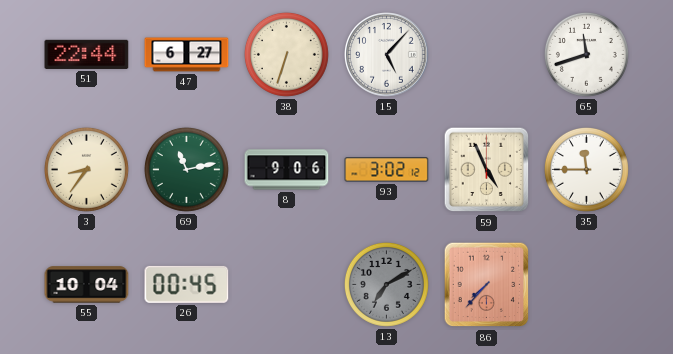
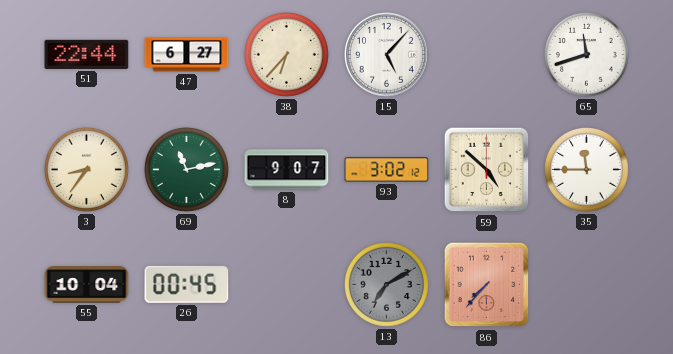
38: 6:33 -> 6:37 (286, 54)
8: 9:06 -> 9:07 (287, 170)
59: 4:56 -> 4:52 (487, 170)
